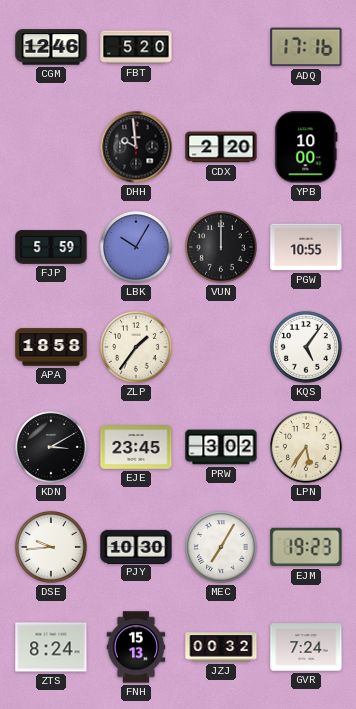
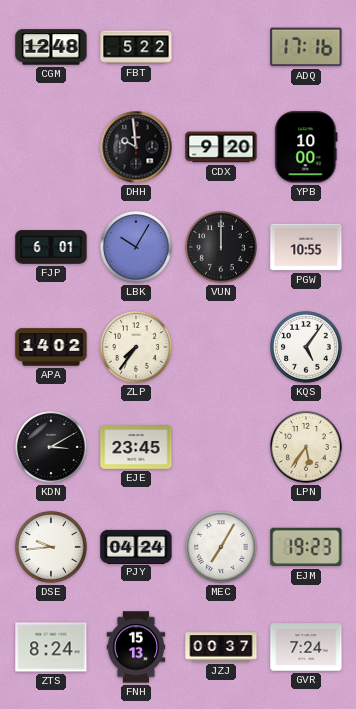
CGM: 12:46 -> 12:48 (51, 47)
FBT: 5:20 -> 5:22 (136, 47)
CDX: 2:20 -> 9:20 (221, 147)
FJP: 5:59 -> 6:01 (51, 247)
APA: 18:58 -> 14:02 (51, 347)
ZLP: 1:36 -> 7:36 (136, 347)
PRW: 3:02 -> none (221, 447)
PJY: 10:30 -> 04:24 (136, 546)
JZJ: 00:32 -> 00:37 (221, 647)
